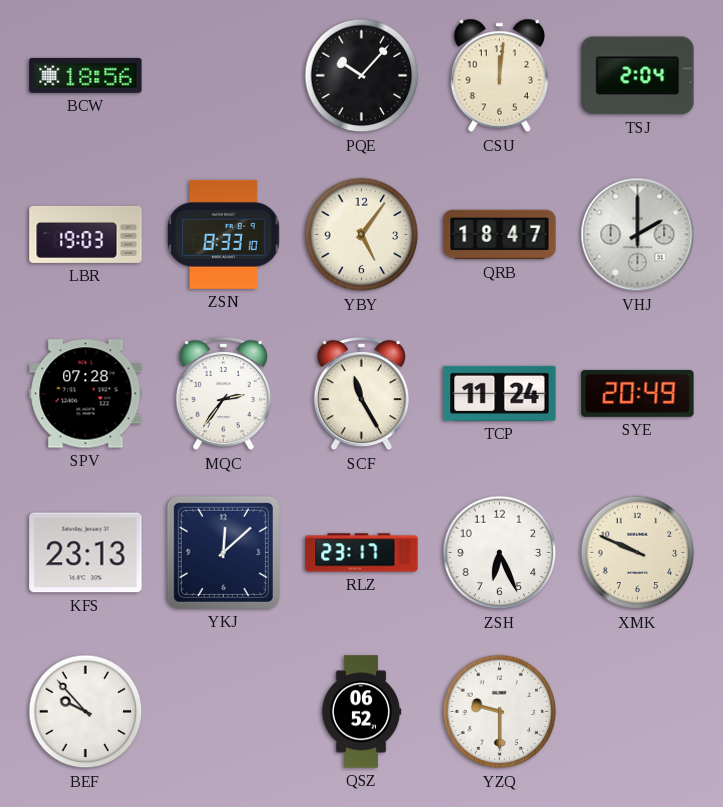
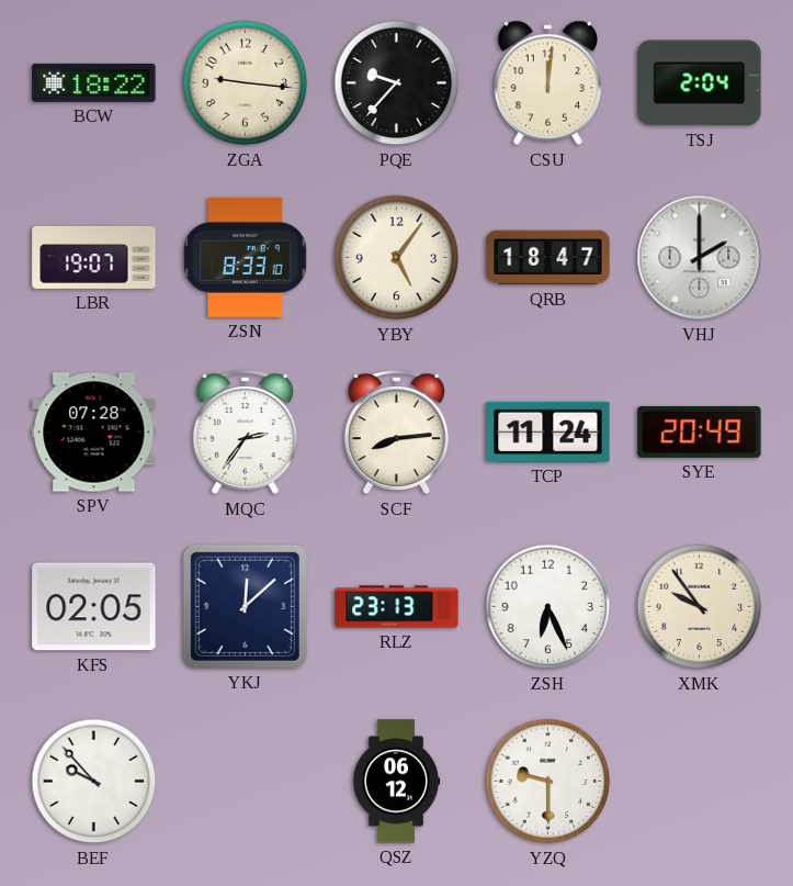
BCW: 18:56 -> 18:22 (94, 82)
ZGA: none -> 9:16 (246, 83)
PQE: 10:07 -> 9:37 (397, 83)
LBR: 19:03 -> 19:07 (94, 257)
SCF: 11:25 -> 8:14 (396, 433)
KFS: 23:13 -> 02:05 (94, 607)
RLZ: 23:17 -> 23:13 (397, 607)
XMK: 9:49 -> 9:54 (700, 607)
QSZ: 06:52 -> 06:12 (396, 782)
